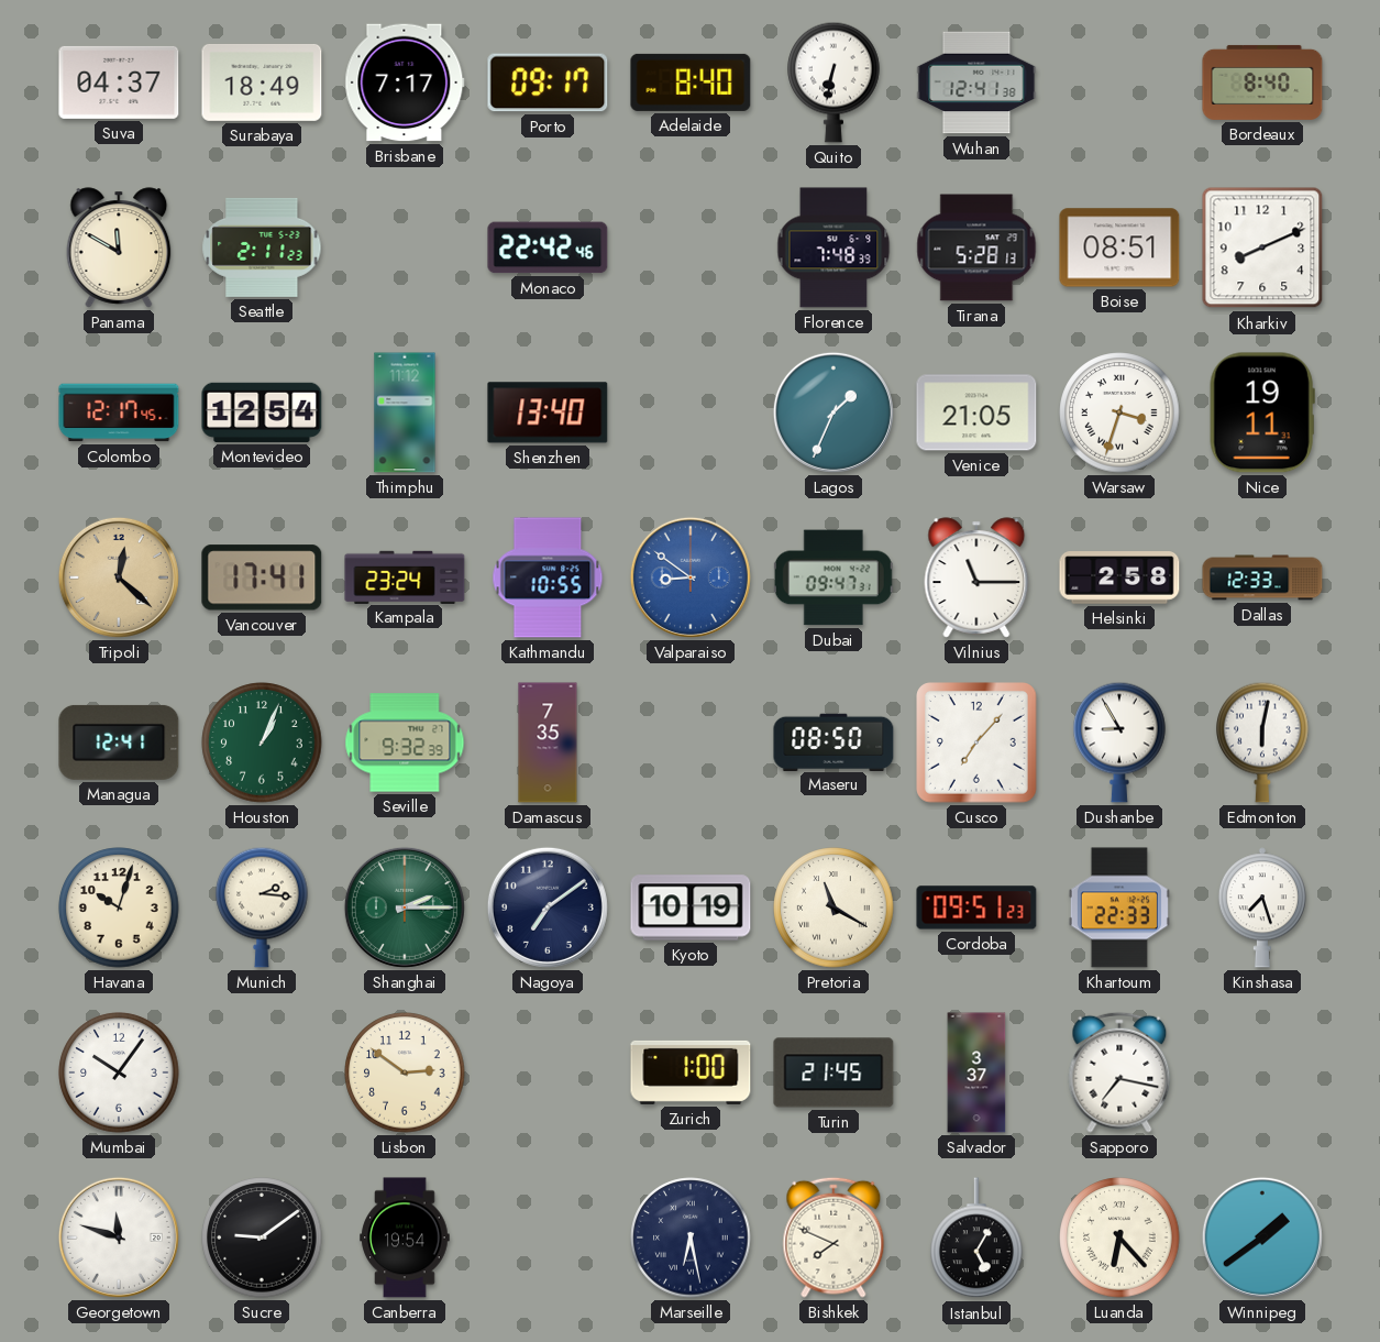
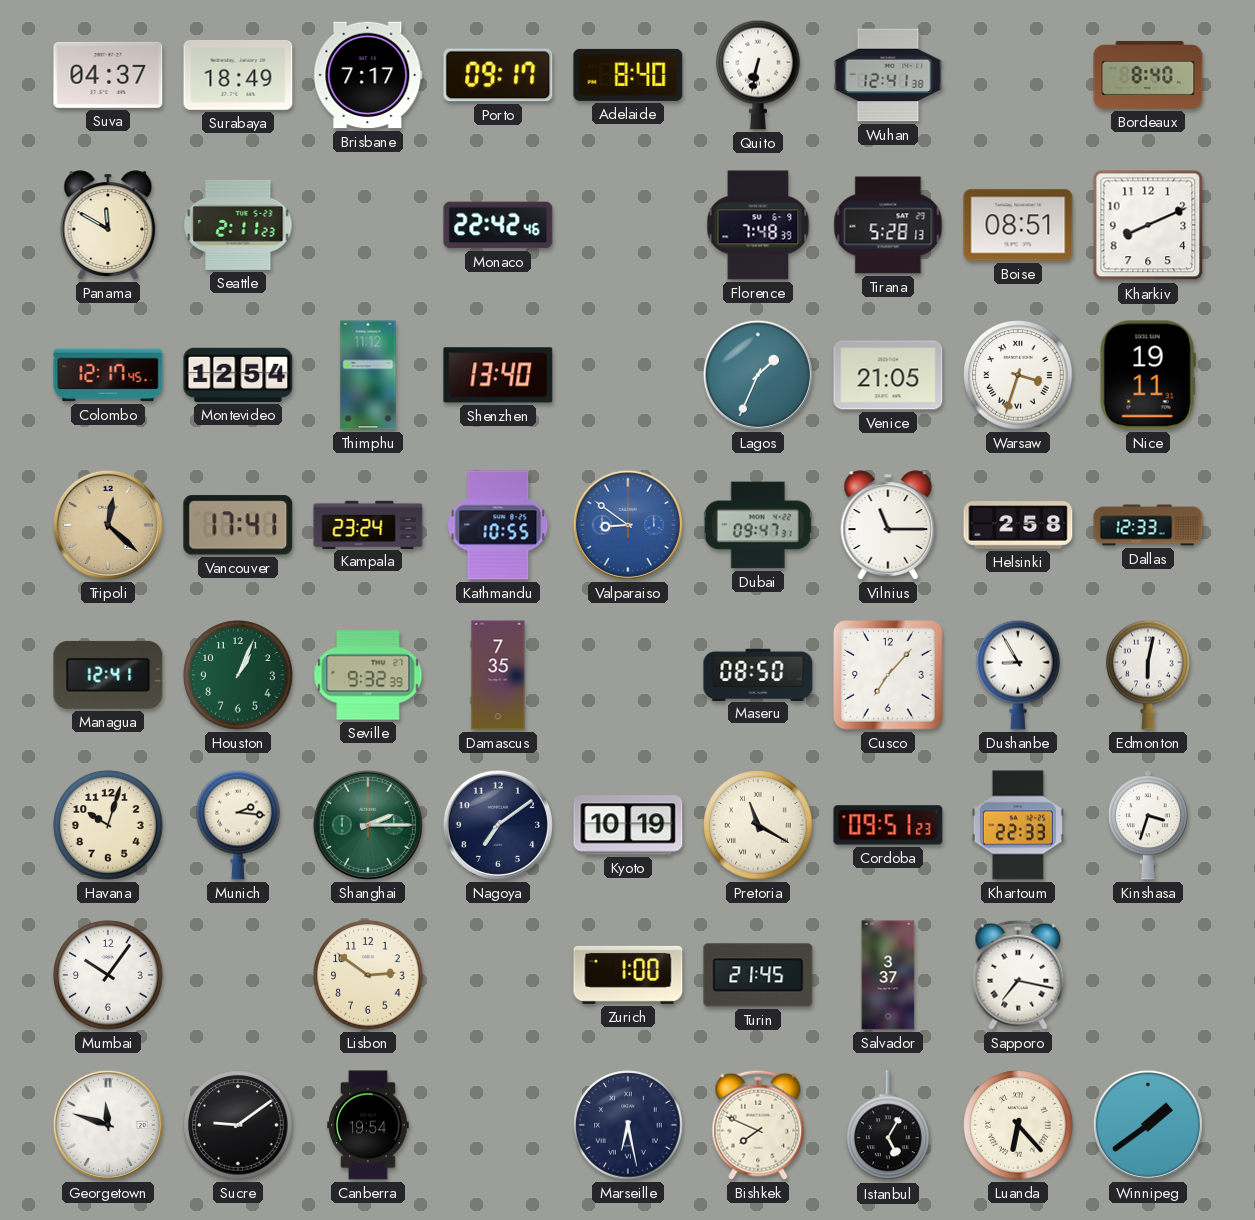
Kinshasa: 7:27 -> 3:33 (1148, 825)
